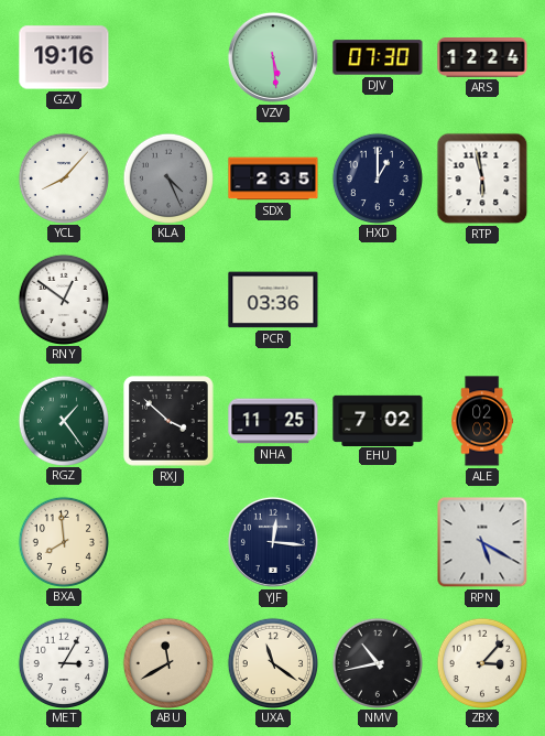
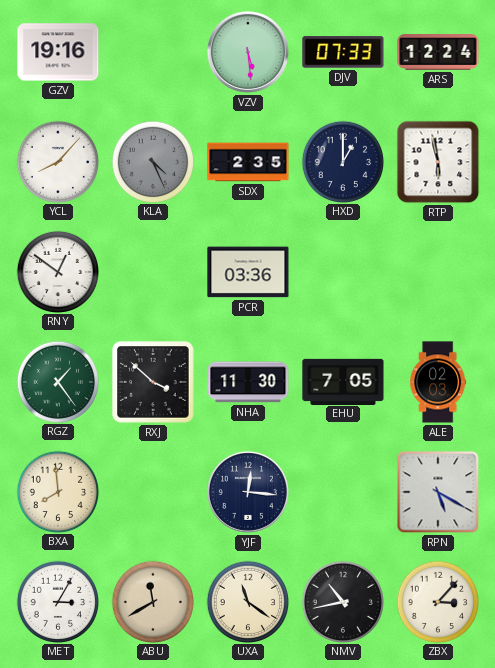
DJV: 07:30 -> 07:33 (343, 52)
NHA: 11:25 -> 11:30 (248, 382)
EHU: 7:02 -> 7:05 (343, 381)
